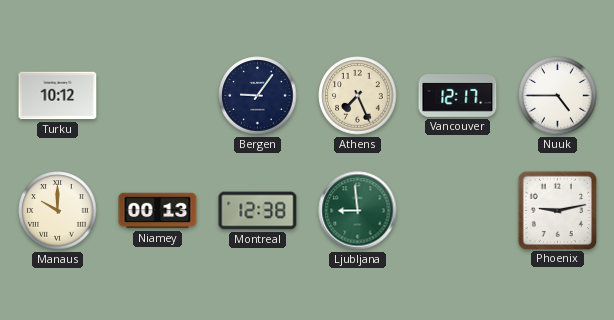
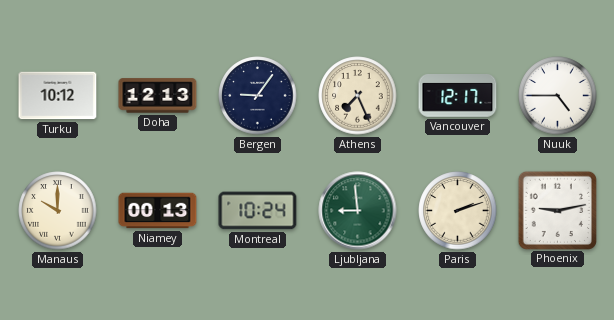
Doha: none -> 12:13 (158, 96)
Montreal: 12:38 -> 10:24 (258, 211)
Paris: none -> 2:12 (458, 211)
